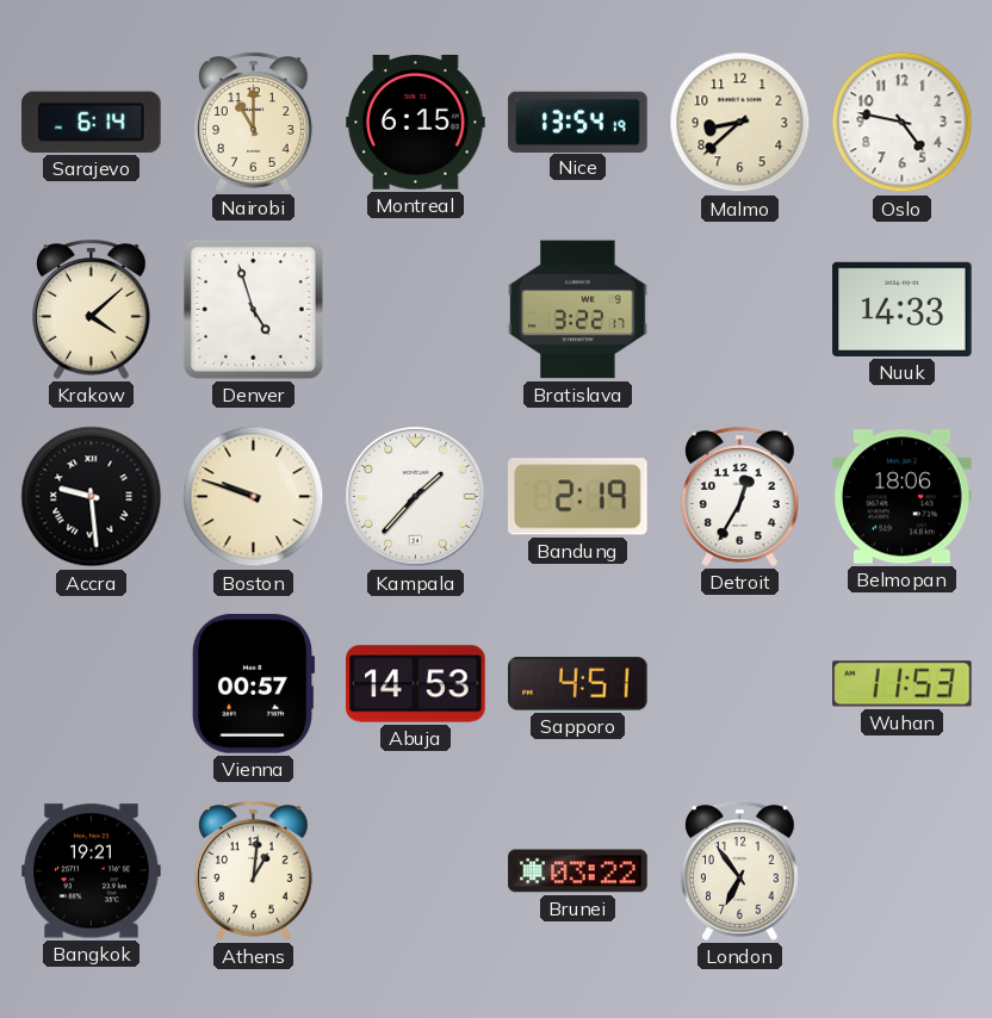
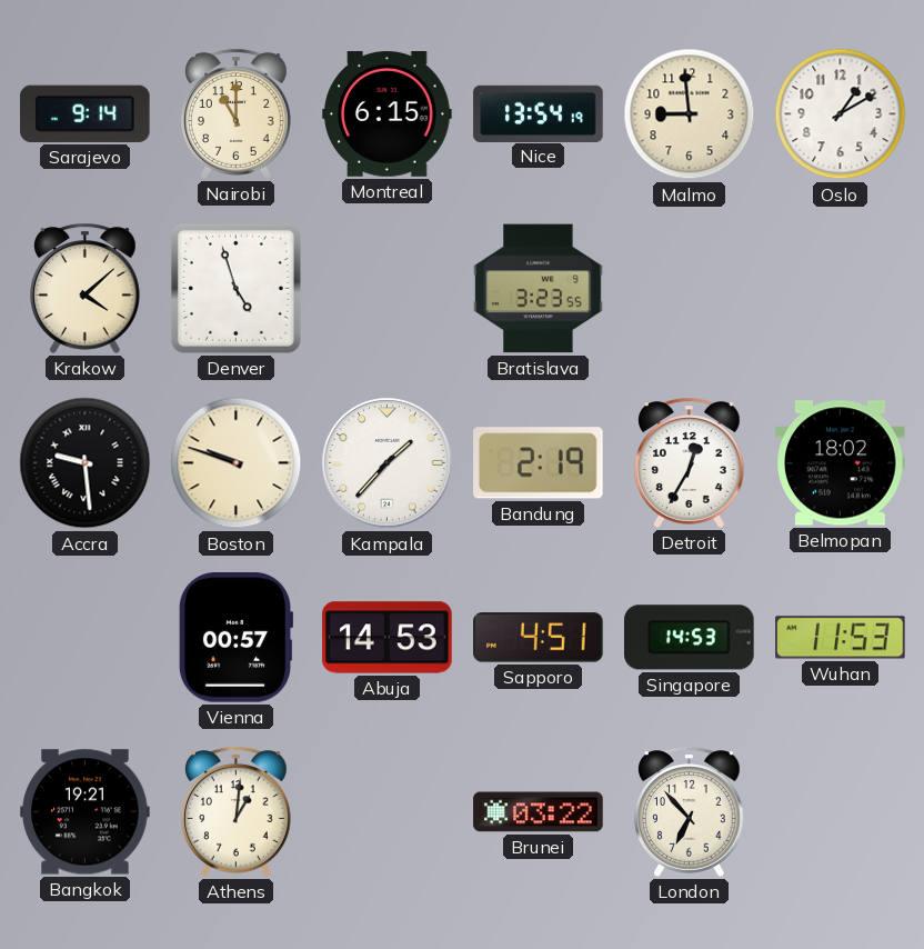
Sarajevo: 6:14 -> 9:14 (86, 113)
Malmo: 8:38 -> 8:59 (690, 114)
Oslo: 4:47 -> 1:10 (841, 114)
Bratislava: 3:22 -> 3:23 (539, 289)
Nuuk: 14:33 -> none (903, 309)
Belmopan: 18:06 -> 18:02 (841, 463)
Singapore: none -> 14:53 (690, 638)
London: 6:54 -> 6:53 (690, 811)
